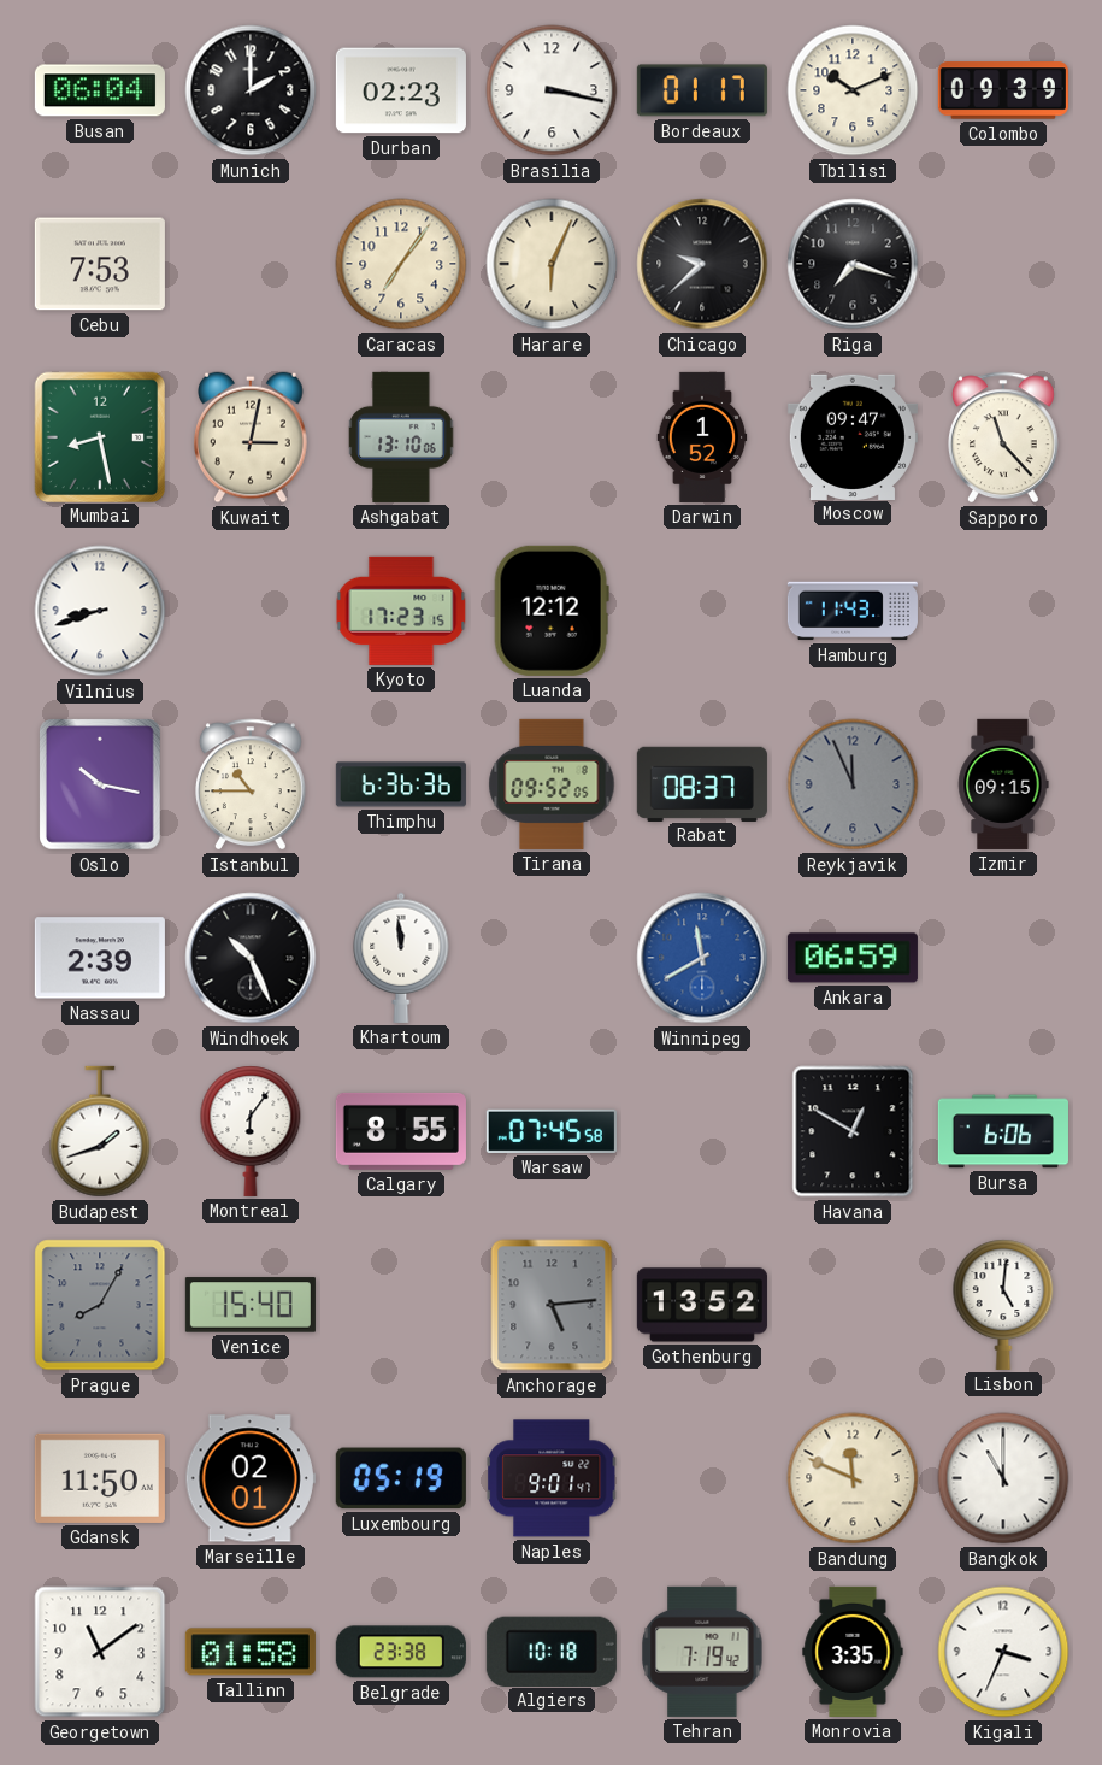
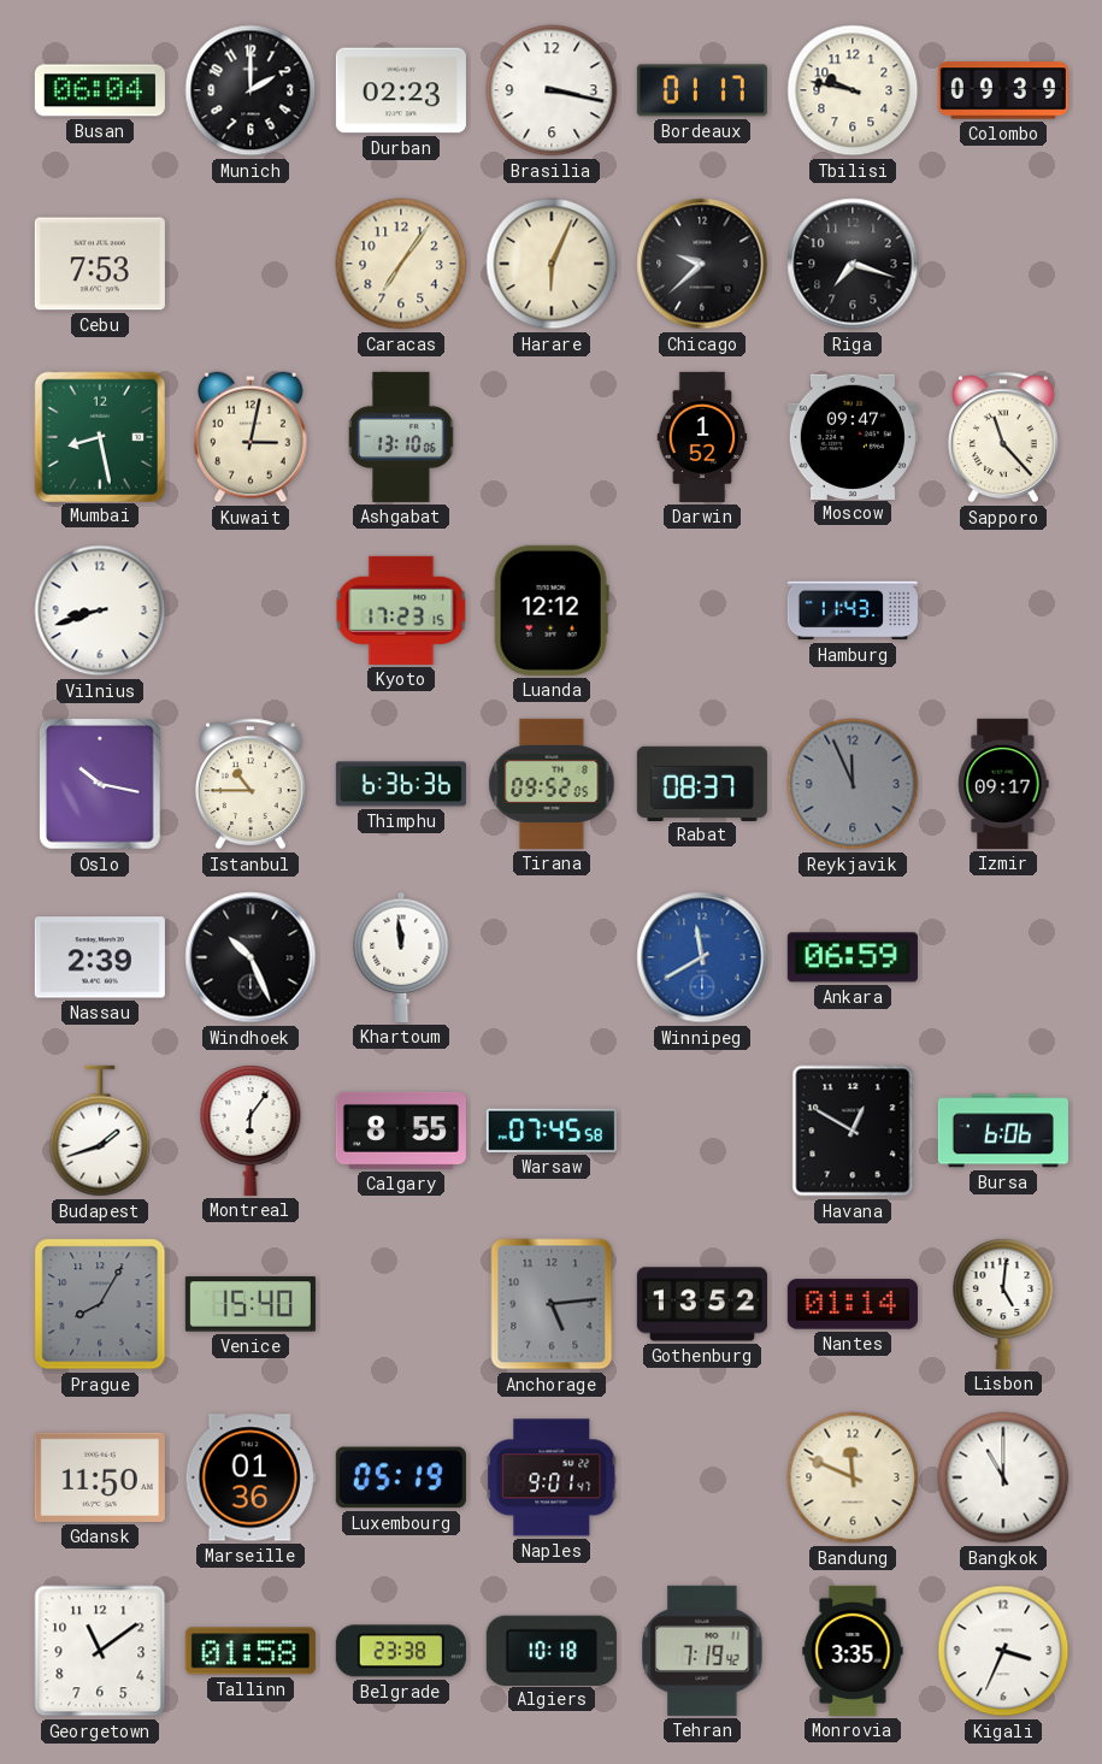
Tbilisi: 10:11 -> 9:47 (853, 90)
Izmir: 09:15 -> 09:17 (1003, 784)
Nantes: none -> 01:14 (853, 1304)
Marseille: 02:01 -> 01:36 (251, 1477)
